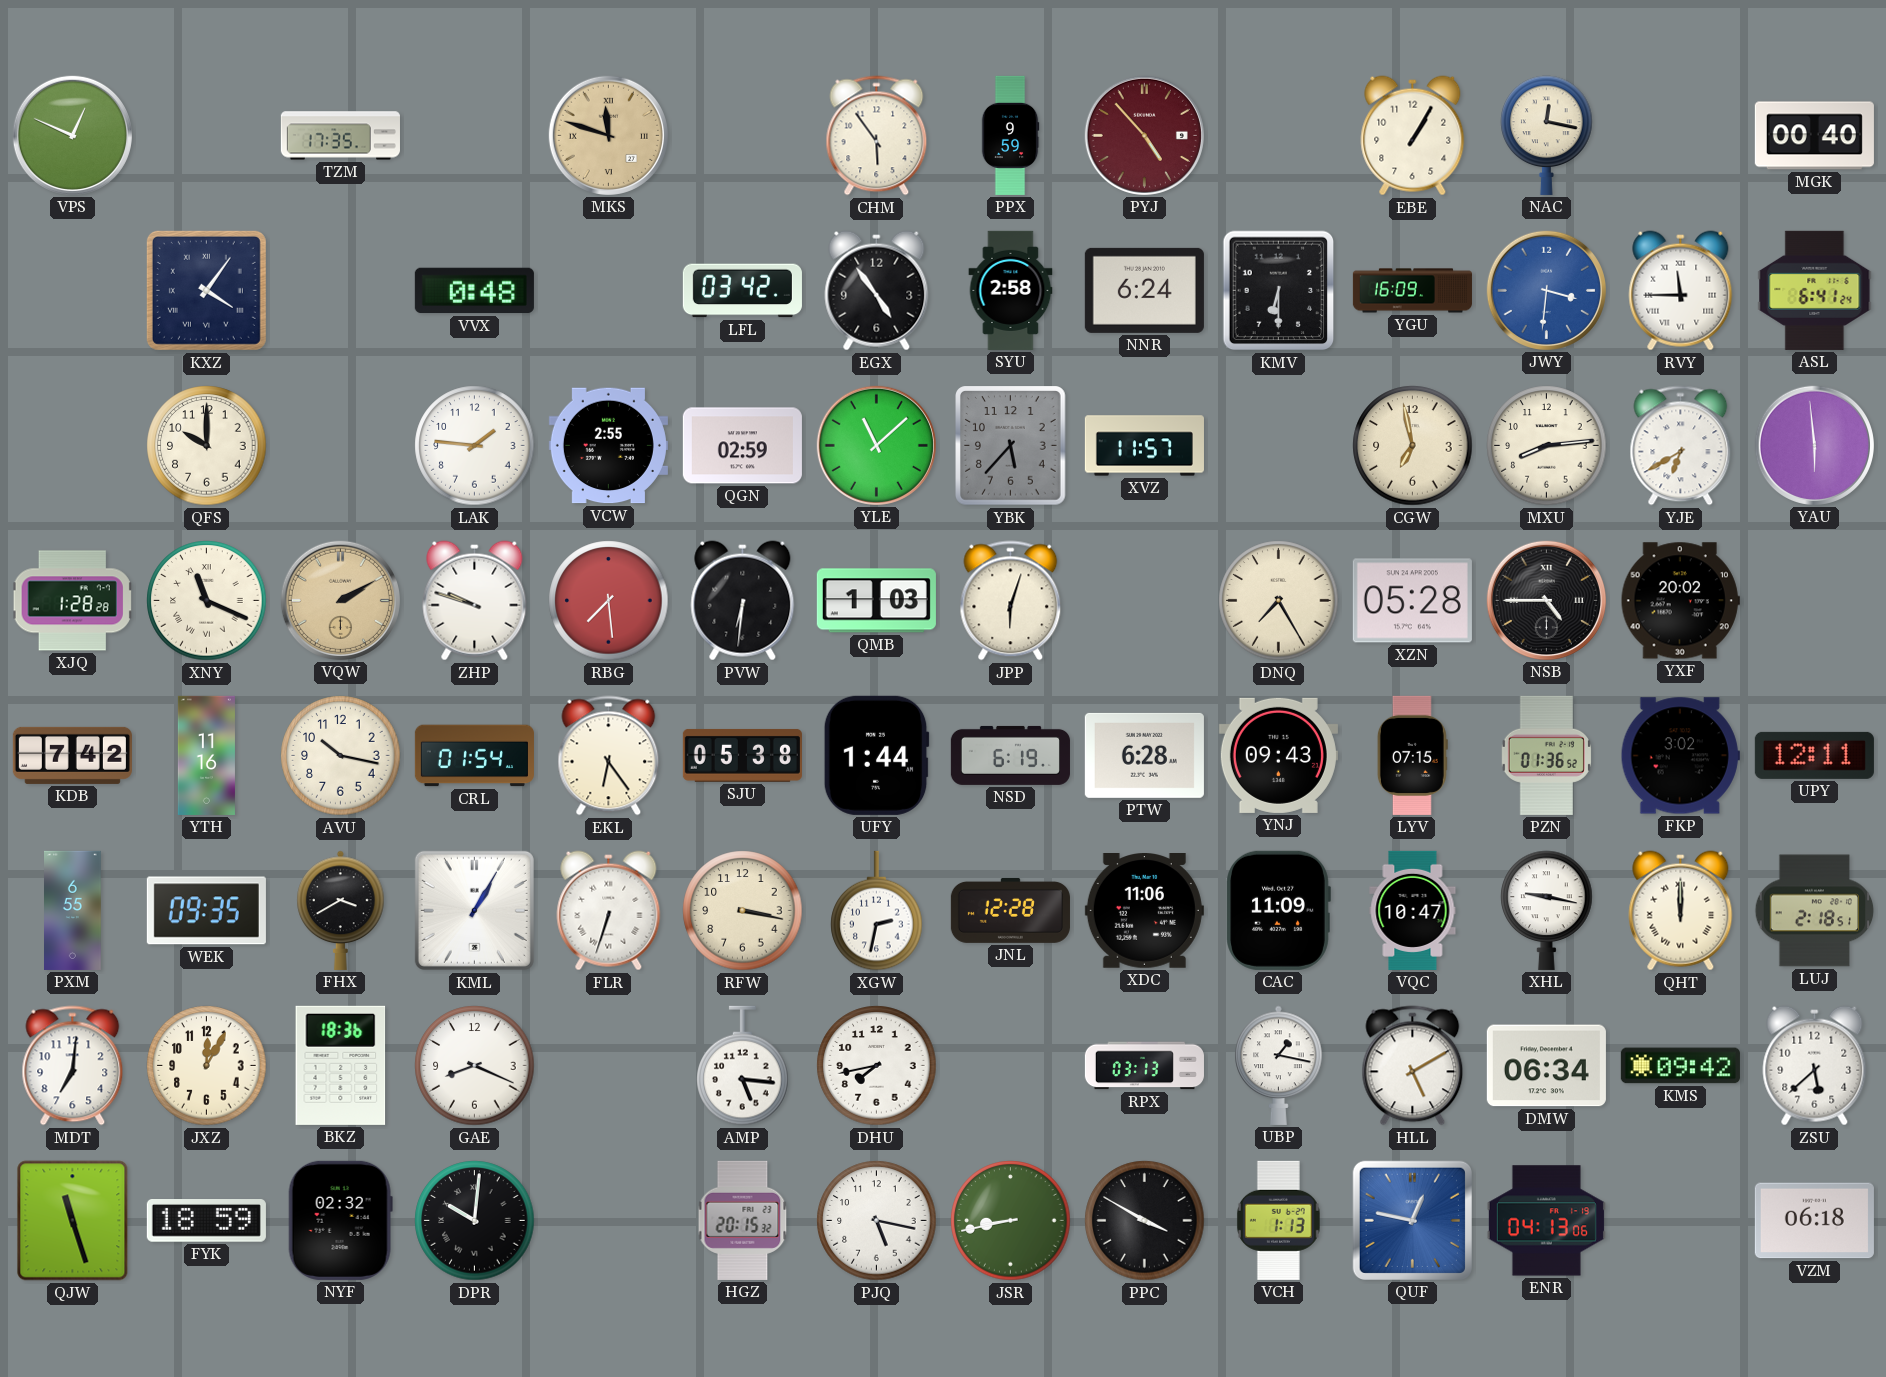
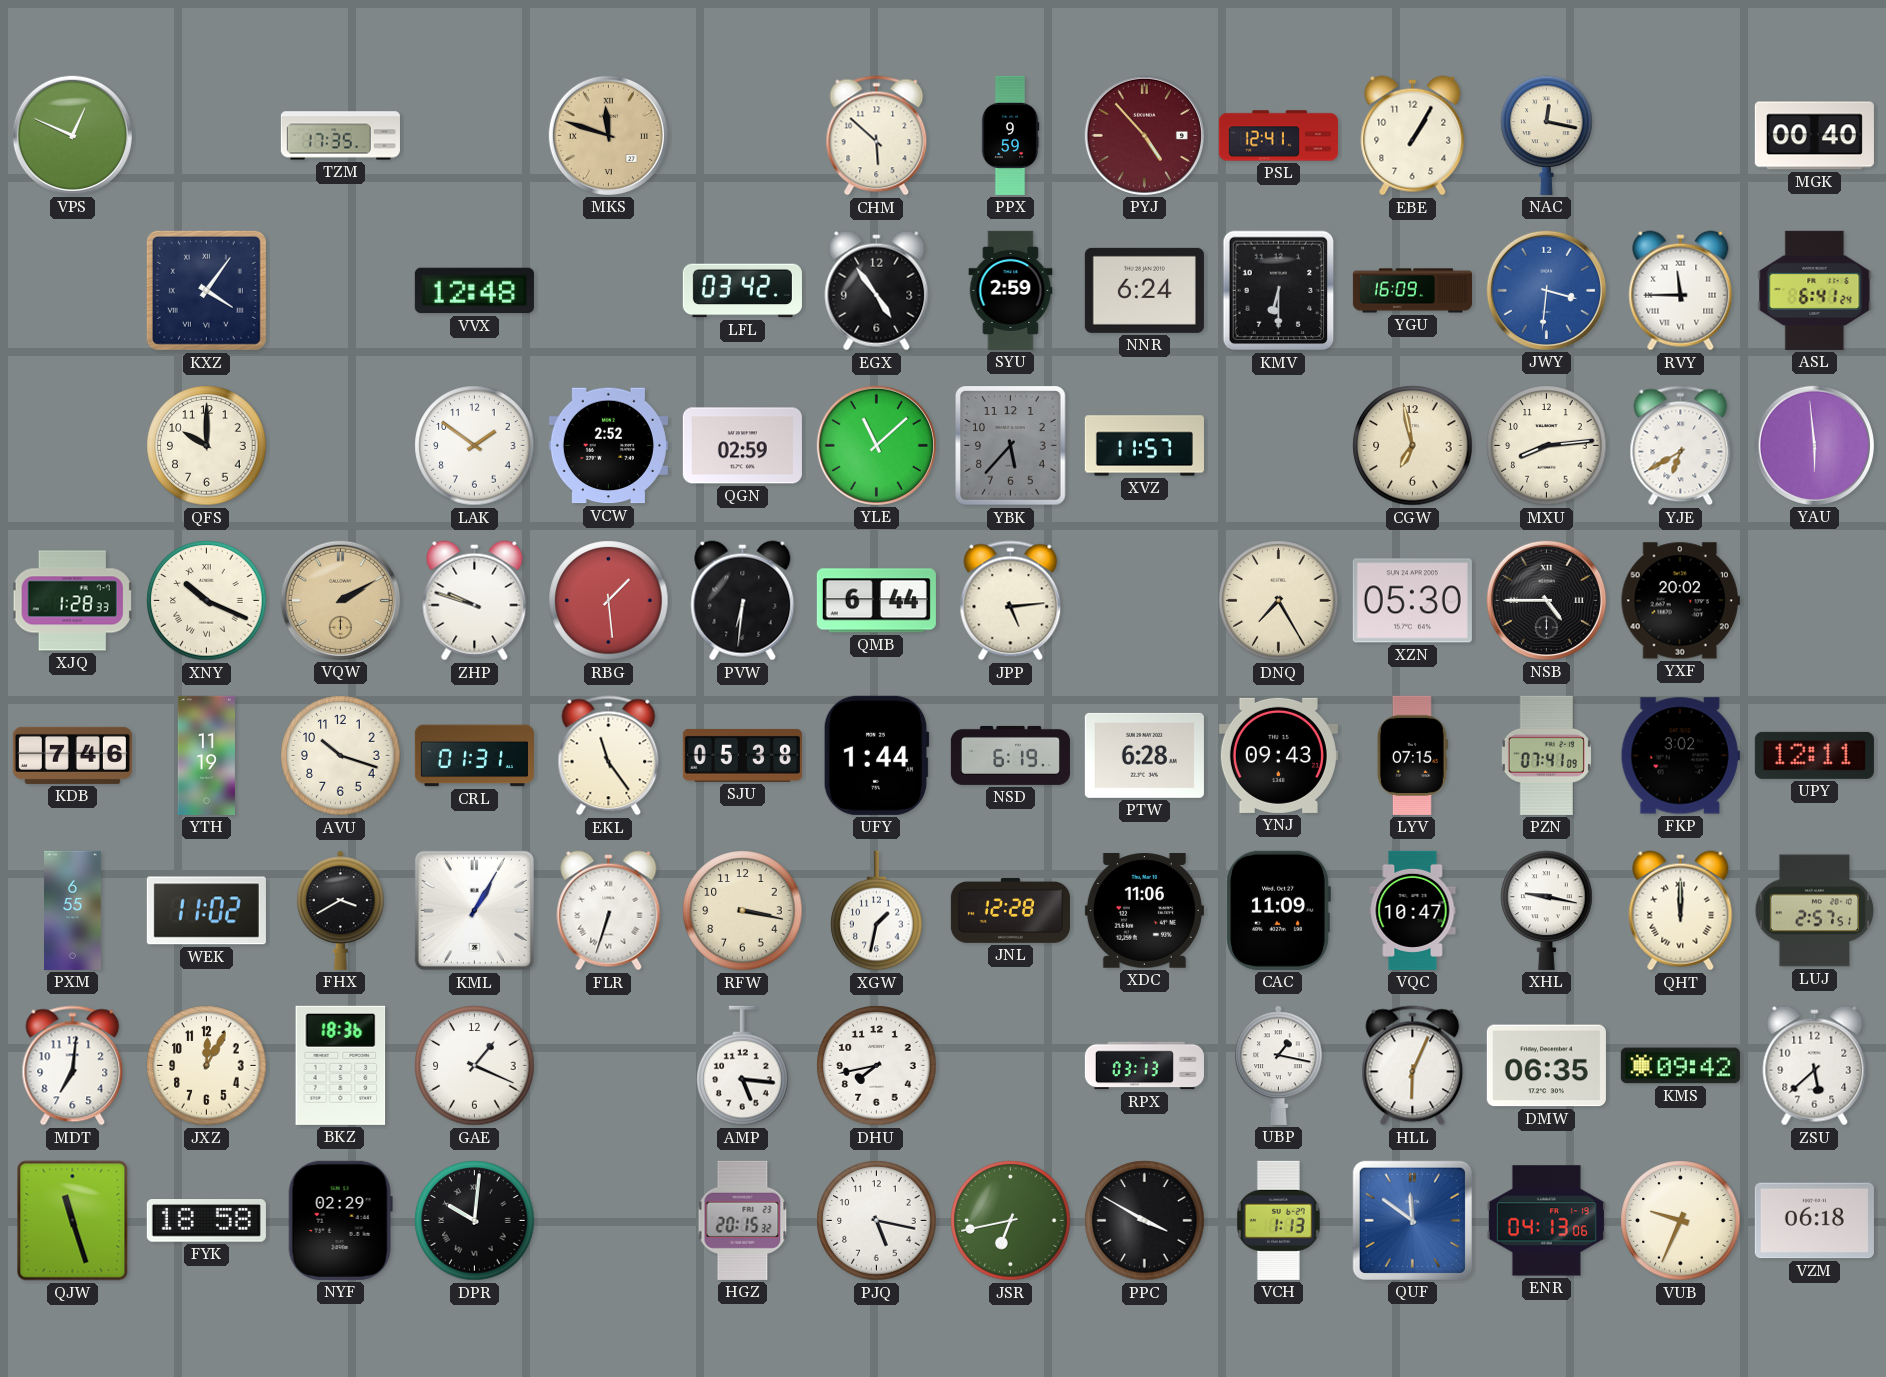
CHM: 5:54 -> 5:52 (877, 136)
PSL: none -> 12:41 (1278, 136)
VVX: 0:48 -> 12:48 (474, 291)
SYU: 2:58 -> 2:59 (1011, 290)
LAK: 1:46 -> 1:51 (475, 446)
VCW: 2:55 -> 2:52 (608, 446)
XJQ: 1:28:28 -> 1:28:33 (73, 601)
XNY: 11:19 -> 10:19 (207, 601)
RBG: 7:29 -> 1:29 (609, 601)
QMB: 1:03 -> 6:44 (876, 601)
JPP: 6:03 -> 5:14 (1011, 601)
XZN: 05:28 -> 05:30 (1412, 601)
KDB: 7:42 -> 7:46 (72, 755)
YTH: 11:16 -> 11:19 (206, 755)
AVU: 10:17 -> 10:18 (341, 756)
CRL: 01:54 -> 01:31 (474, 756)
EKL: 6:24 -> 11:24 (609, 756)
PZN: 01:36 -> 07:41 (1546, 755)
WEK: 09:35 -> 11:02 (206, 911)
XGW: 2:32 -> 1:32 (877, 911)
LUJ: 2:18 -> 2:57 (1815, 911)
GAE: 8:19 -> 1:19 (475, 1066)
HLL: 5:10 -> 6:04 (1413, 1066)
DMW: 06:34 -> 06:35 (1546, 1066)
FYK: 18:59 -> 18:58 (206, 1221)
NYF: 02:32 -> 02:29 (340, 1220)
JSR: 8:43 -> 6:43 (1011, 1221)
QUF: 12:47 -> 11:51 (1412, 1220)
VUB: none -> 9:34 (1681, 1221)
